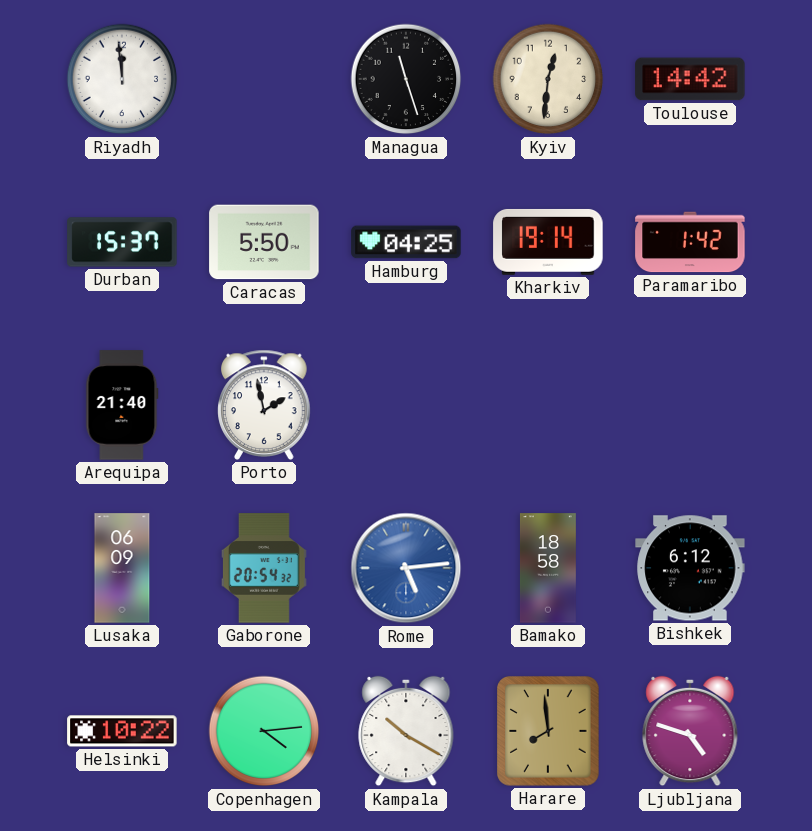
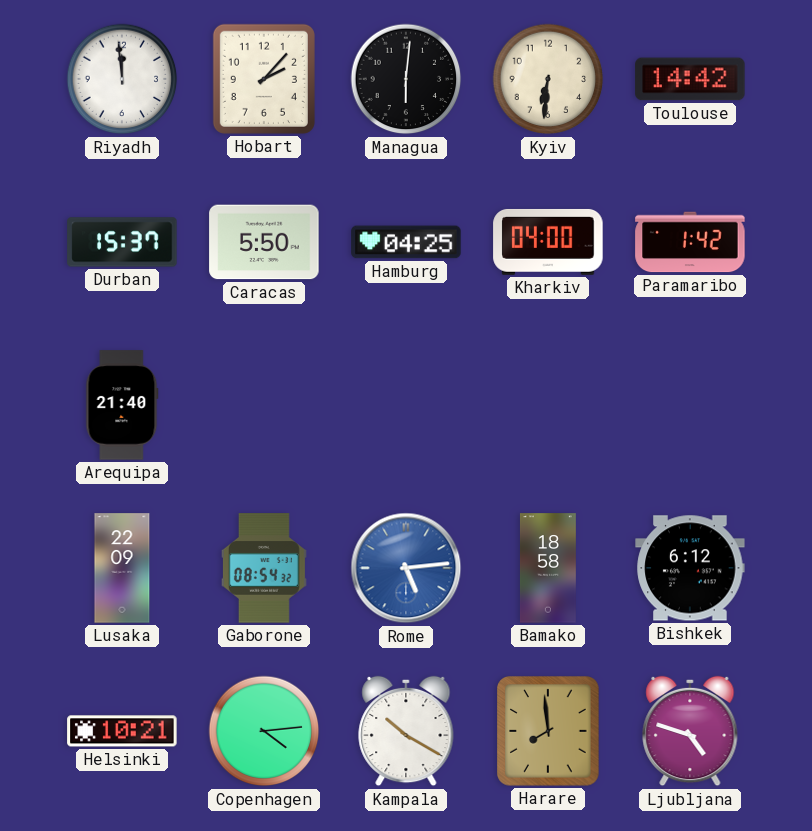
Hobart: none -> 2:07 (264, 79)
Managua: 11:27 -> 6:01 (406, 79)
Kyiv: 12:31 -> 6:31 (548, 79)
Kharkiv: 19:14 -> 04:00 (548, 242)
Porto: 1:58 -> none (264, 405)
Lusaka: 06:09 -> 22:09 (122, 568)
Gaborone: 20:54 -> 08:54 (264, 568)
Helsinki: 10:22 -> 10:21 (122, 731)
